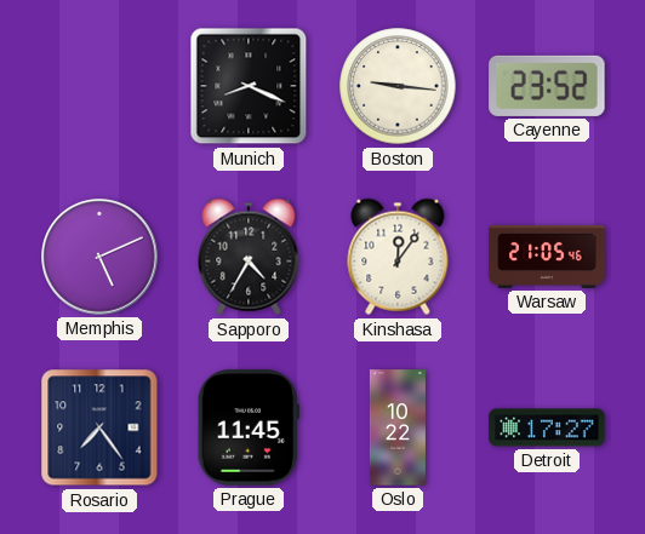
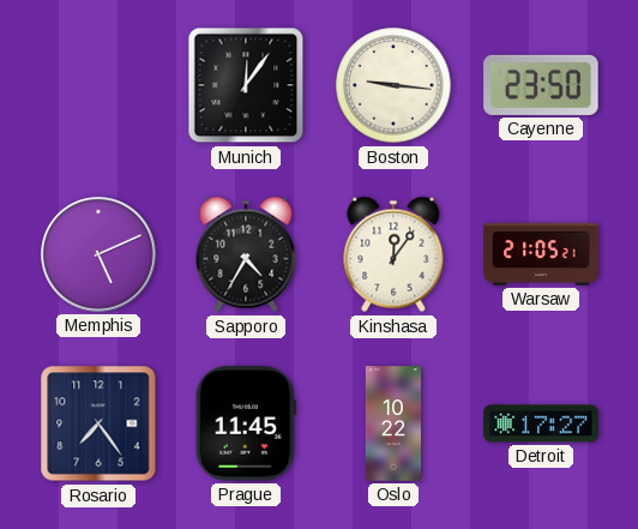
Munich: 8:19 -> 12:06 (246, 85)
Cayenne: 23:52 -> 23:50 (541, 85)
Warsaw: 21:05:46 -> 21:05:21 (541, 254)
